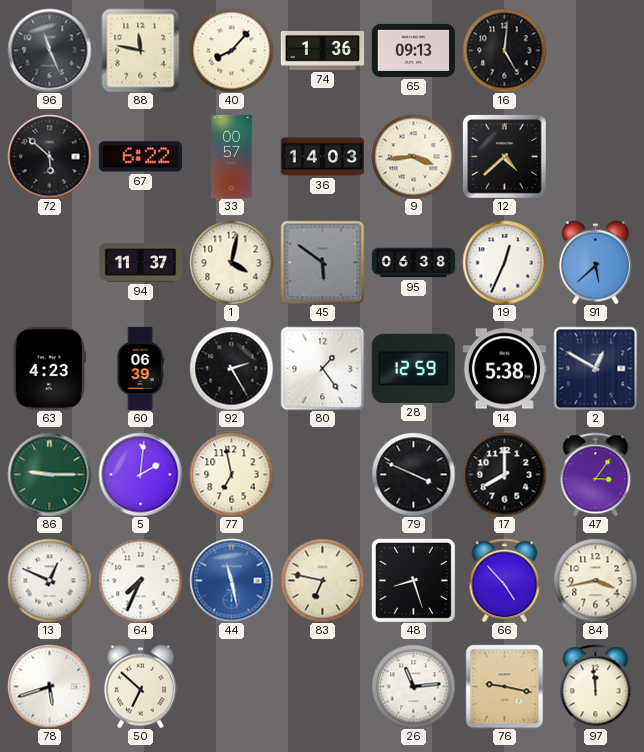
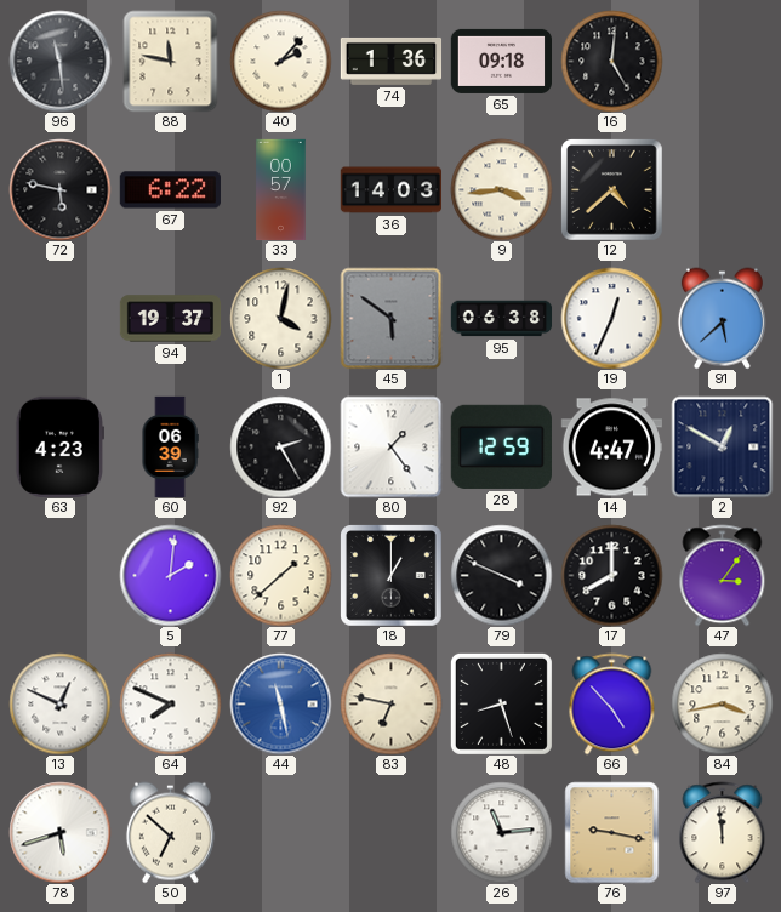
96: 11:26 -> 11:29 (59, 61)
40: 8:07 -> 2:07 (280, 61)
65: 09:13 -> 09:18 (501, 61)
72: 5:52 -> 5:47 (59, 189)
94: 11:37 -> 19:37 (170, 319)
14: 5:38 -> 4:47 (611, 448)
86: 9:15 -> none (49, 474)
77: 6:58 -> 1:38 (280, 575)
18: none -> 1:00 (392, 576)
64: 7:34 -> 7:49 (170, 703)
